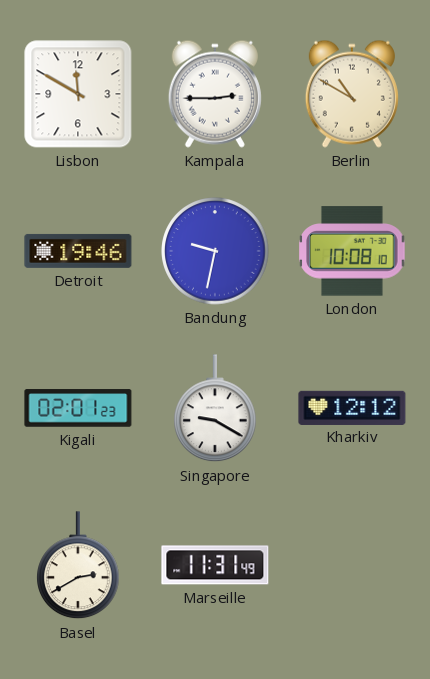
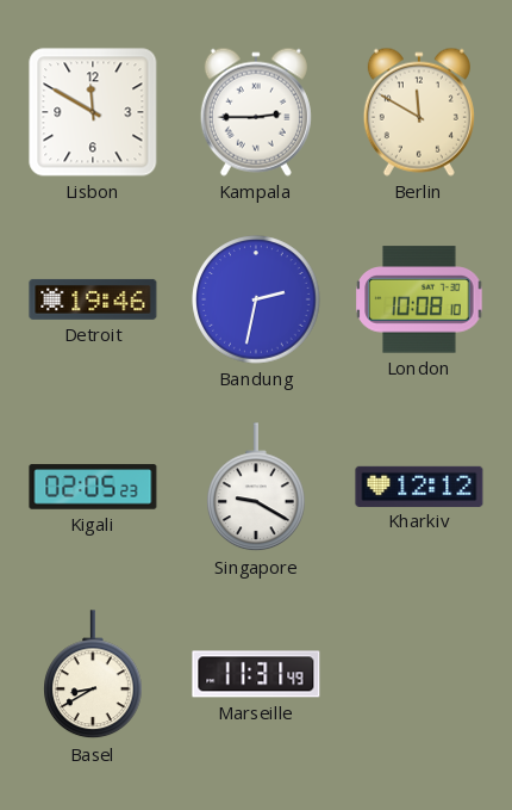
Berlin: 10:50 -> 11:50 (419, 112)
Bandung: 9:32 -> 2:32 (256, 299)
Kigali: 02:01 -> 02:05 (93, 487)
Basel: 2:40 -> 8:40 (94, 675)
